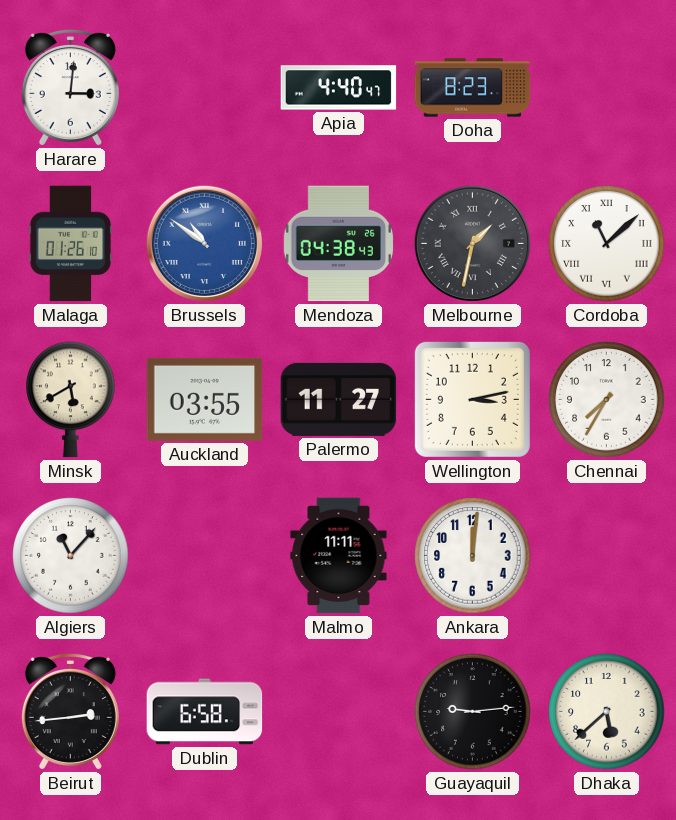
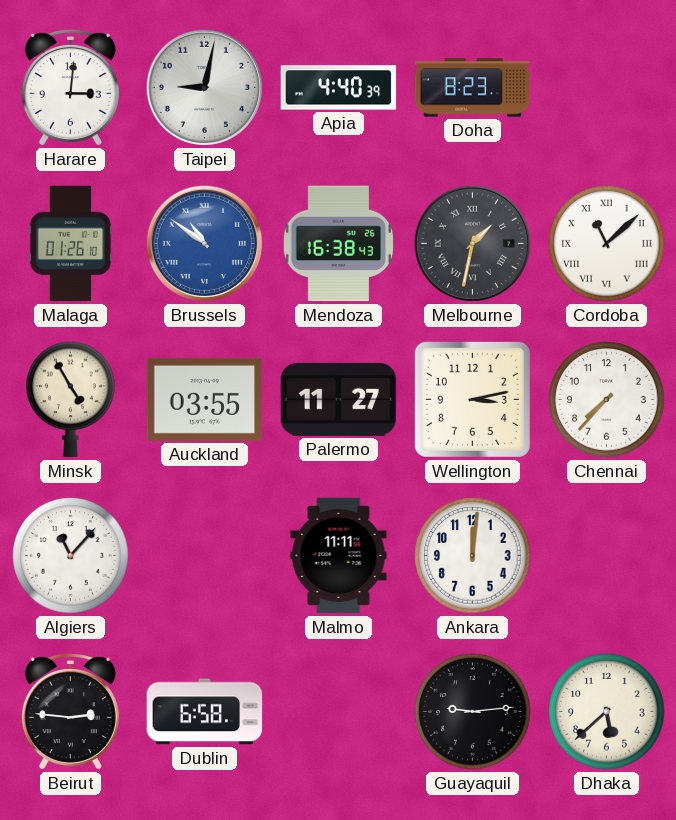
Taipei: none -> 9:02 (204, 87)
Apia: 4:40:47 -> 4:40:39 (339, 88)
Mendoza: 04:38 -> 16:38 (338, 244)
Minsk: 5:40 -> 4:55 (71, 400)
Chennai: 7:35 -> 7:37 (607, 400)
Beirut: 2:44 -> 2:46 (70, 712)
